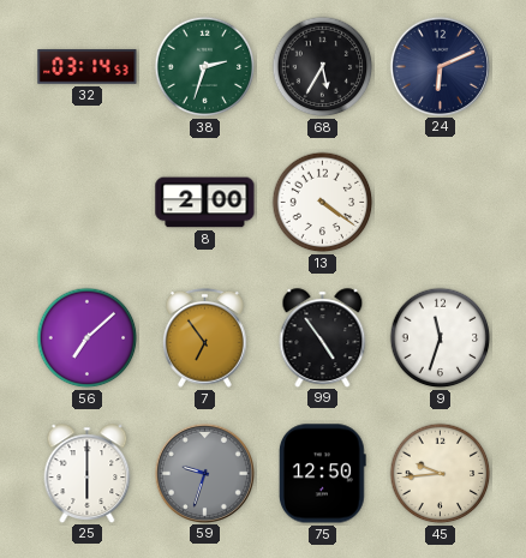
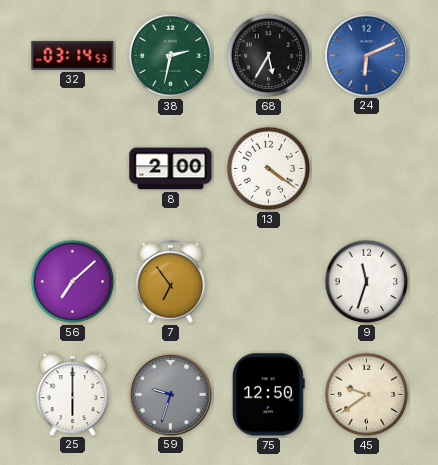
38: 2:33 -> 2:32 (171, 56)
24 dial: navy -> blue (366, 55)
99: 4:54 -> none (323, 337)
45: 9:44 -> 9:39 (367, 395)
